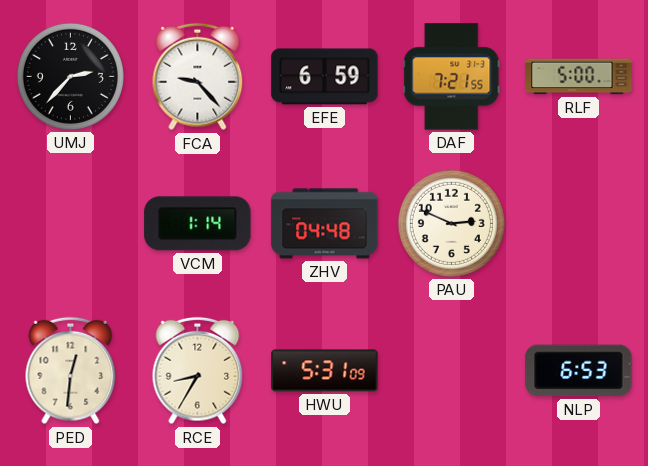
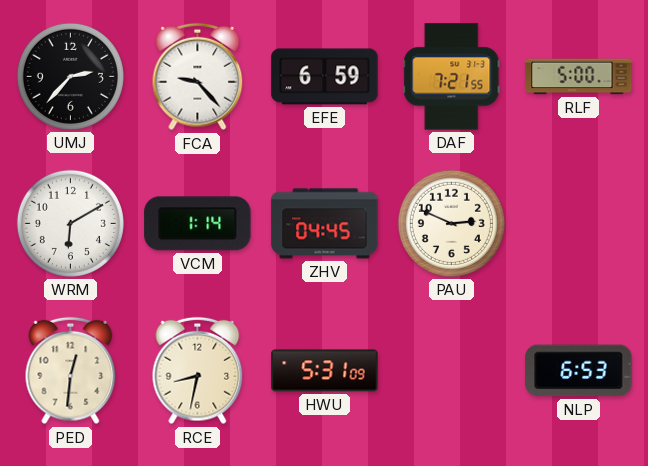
WRM: none -> 6:10 (70, 223)
ZHV: 04:48 -> 04:45 (325, 224)
RCE: 8:35 -> 8:32 (198, 371)
